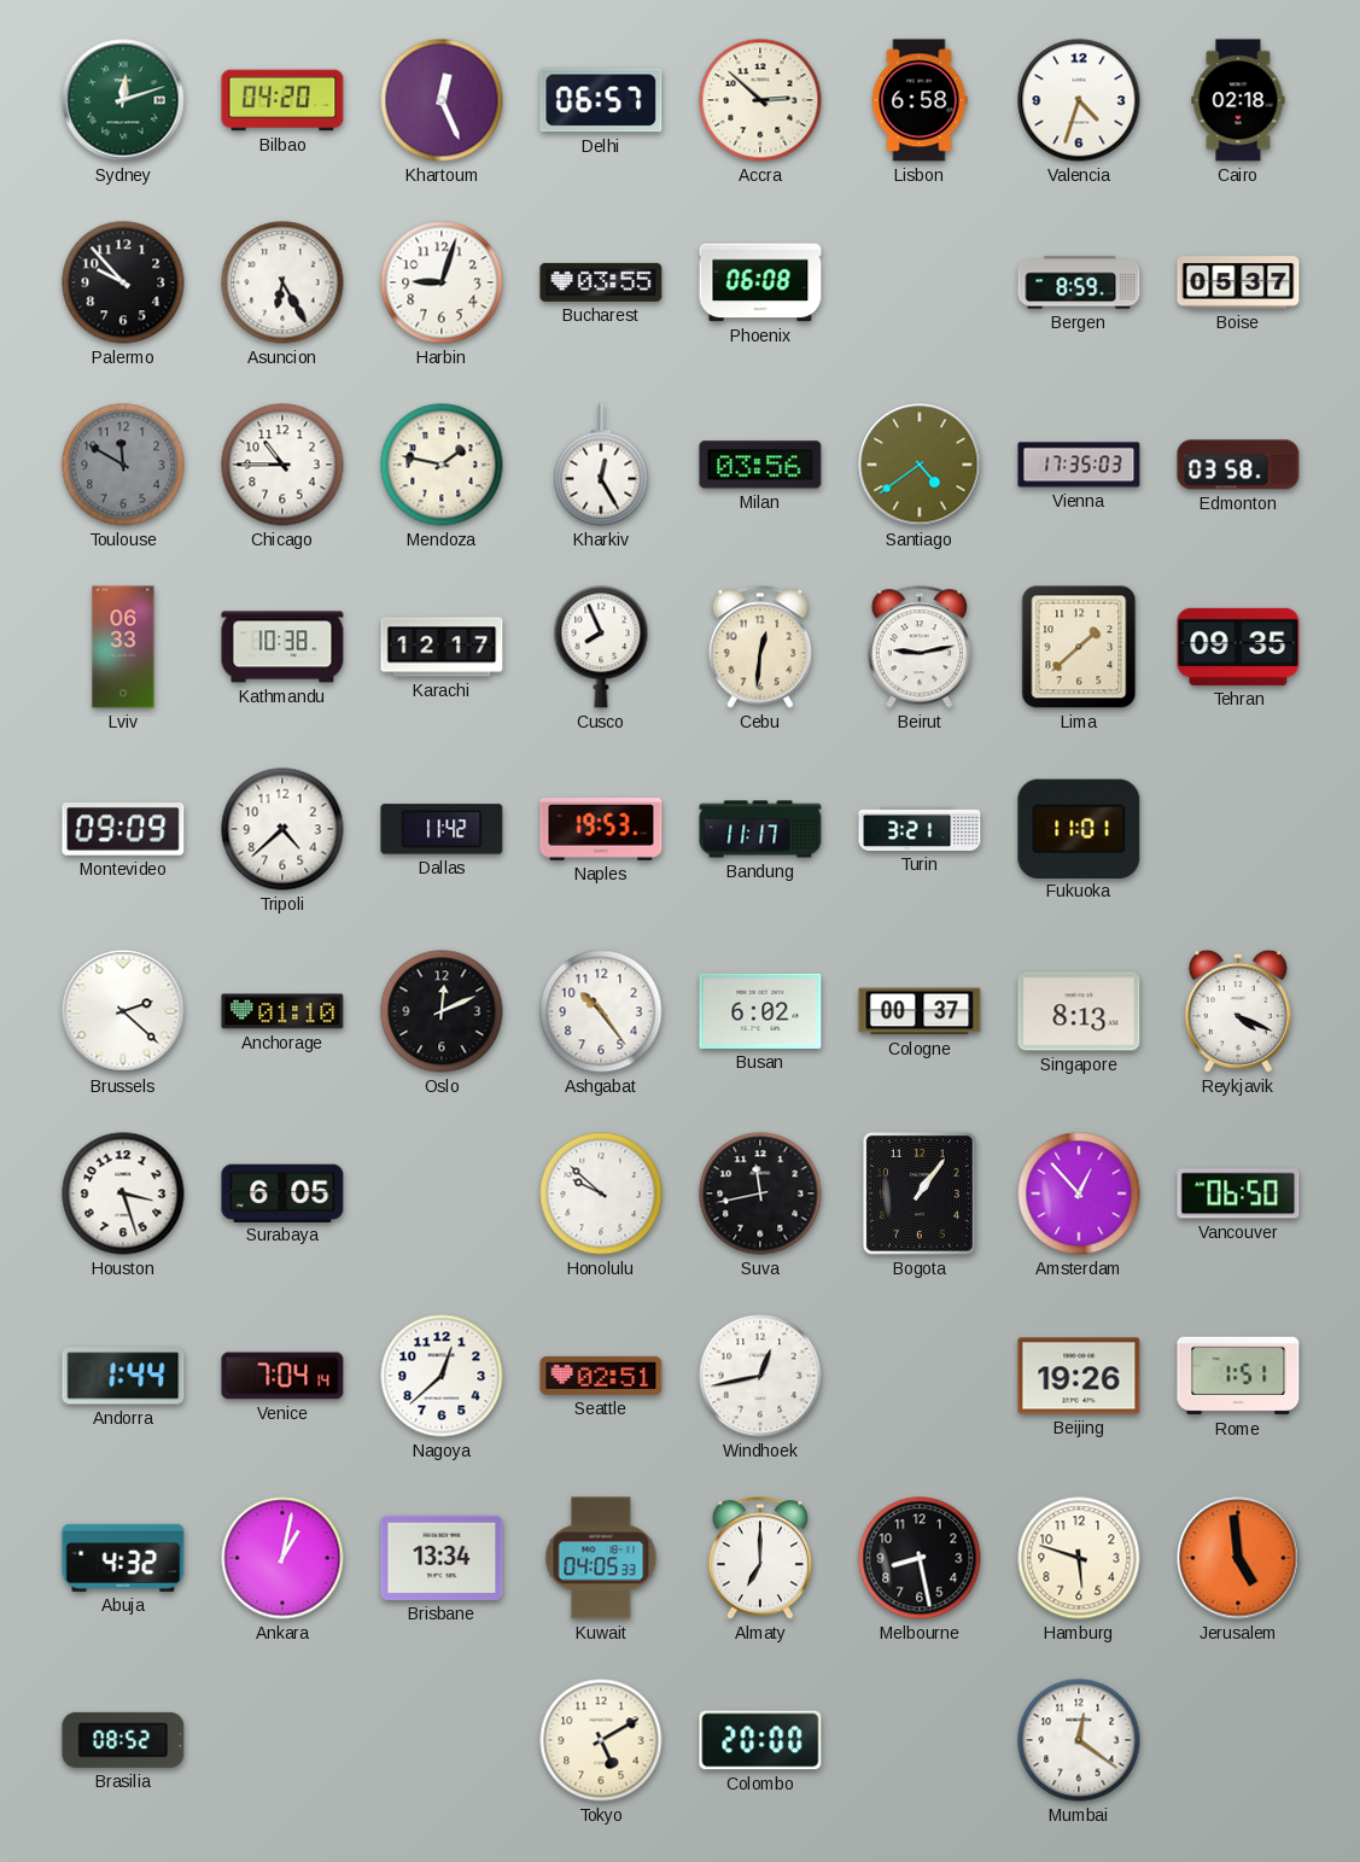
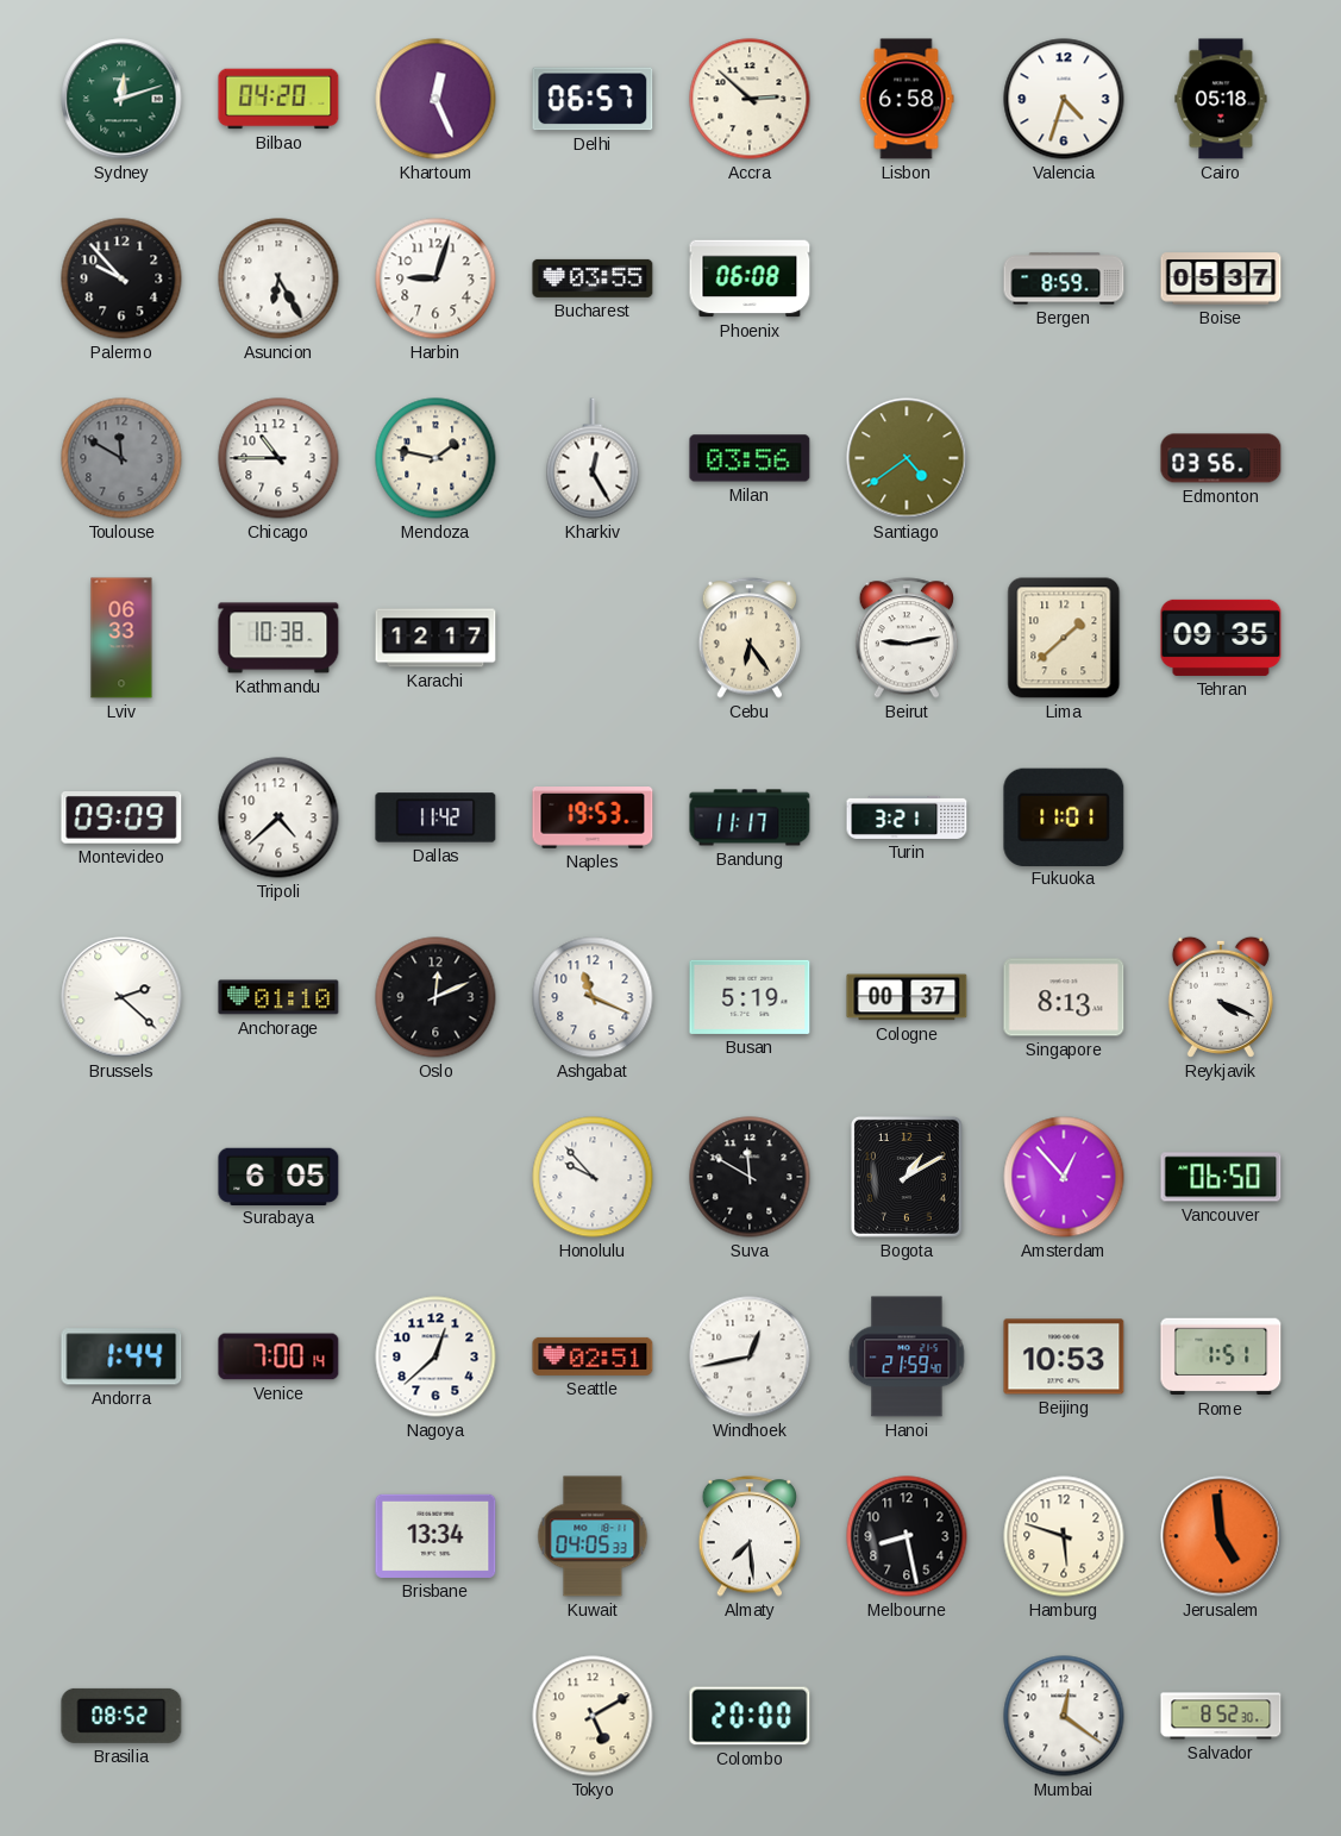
Cairo: 02:18 -> 05:18 (1221, 99)
Vienna: 17:35 -> none (1079, 465)
Edmonton: 03:58 -> 03:56 (1221, 458)
Cusco: 7:56 -> none (601, 647)
Cebu: 12:31 -> 6:24 (750, 638)
Ashgabat: 10:24 -> 11:19 (593, 997)
Busan: 6:02 -> 5:19 (750, 997)
Houston: 3:27 -> none (123, 1193)
Honolulu: 9:52 -> 9:53 (593, 1177)
Suva: 11:43 -> 11:50 (750, 1177)
Bogota: 1:06 -> 1:10 (907, 1177)
Venice: 7:04 -> 7:00 (278, 1356)
Hanoi: none -> 21:59 (907, 1356)
Beijing: 19:26 -> 10:53 (1064, 1356)
Abuja: 4:32 -> none (123, 1558)
Ankara: 1:02 -> none (282, 1558)
Almaty: 7:00 -> 7:29 (750, 1536)
Salvador: none -> 8:52 (1221, 1716)
